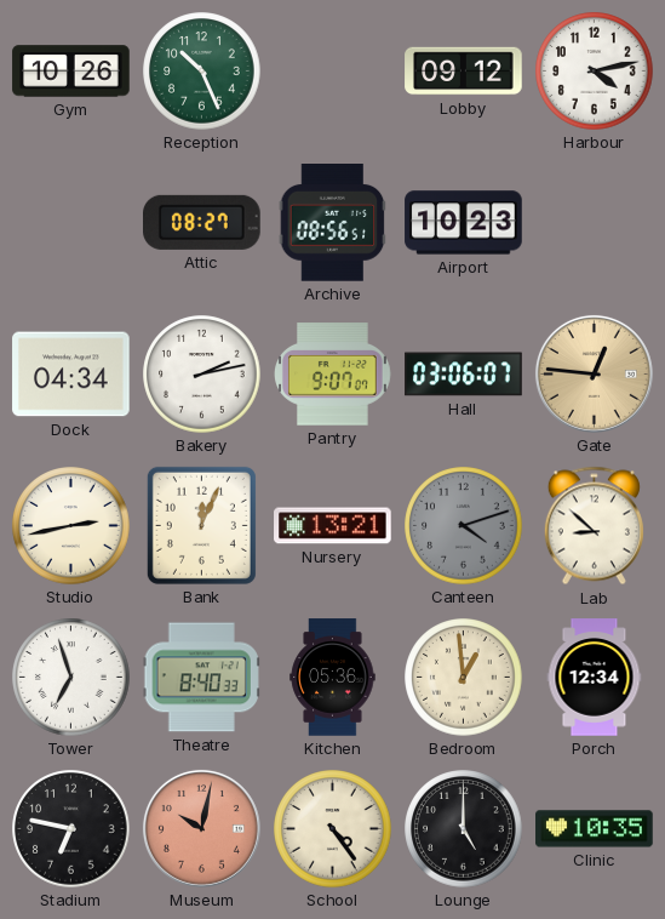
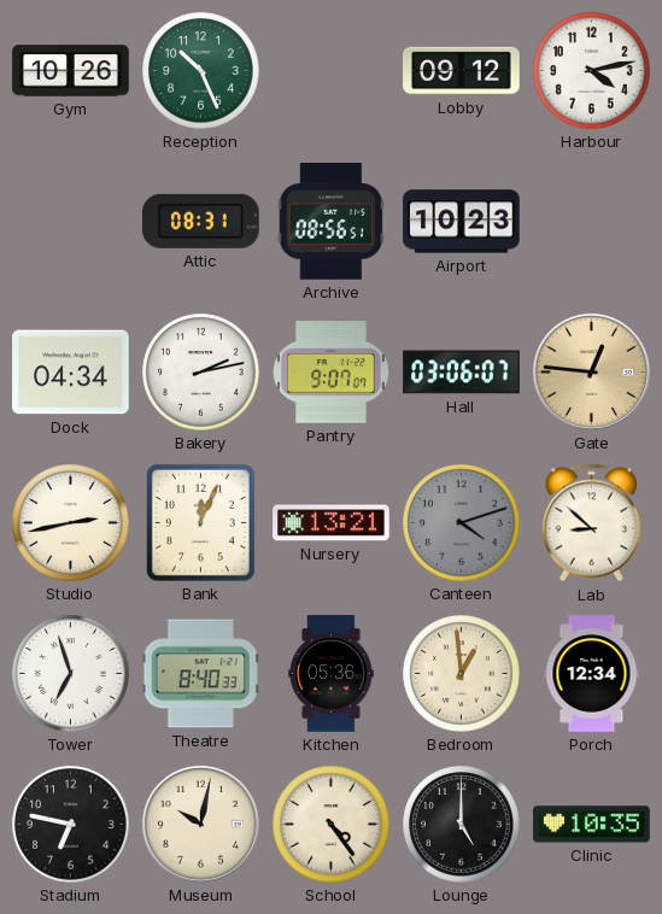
Attic: 08:27 -> 08:31 (201, 221)
Museum dial: salmon -> cream (200, 824)
